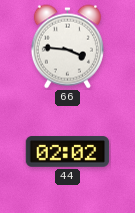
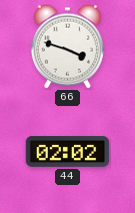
66: 3:46 -> 3:48 (67, 47)
